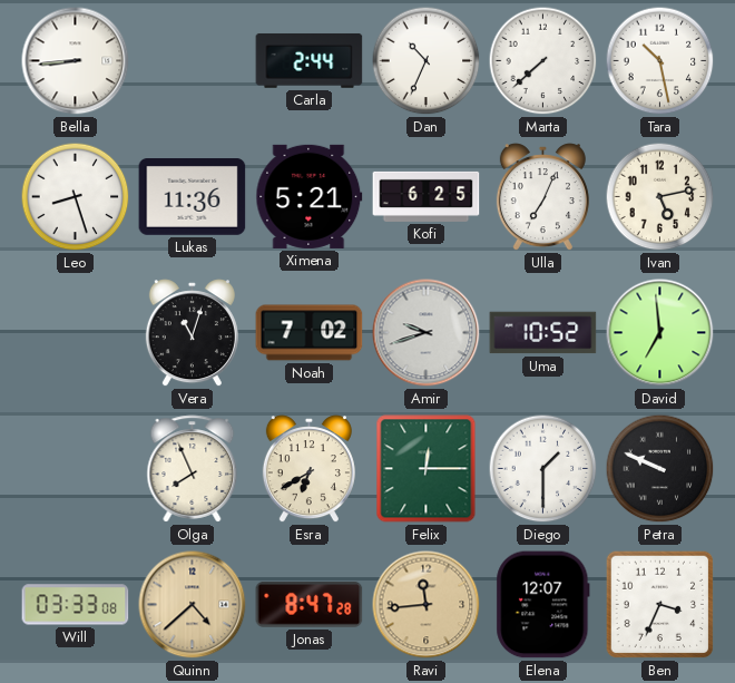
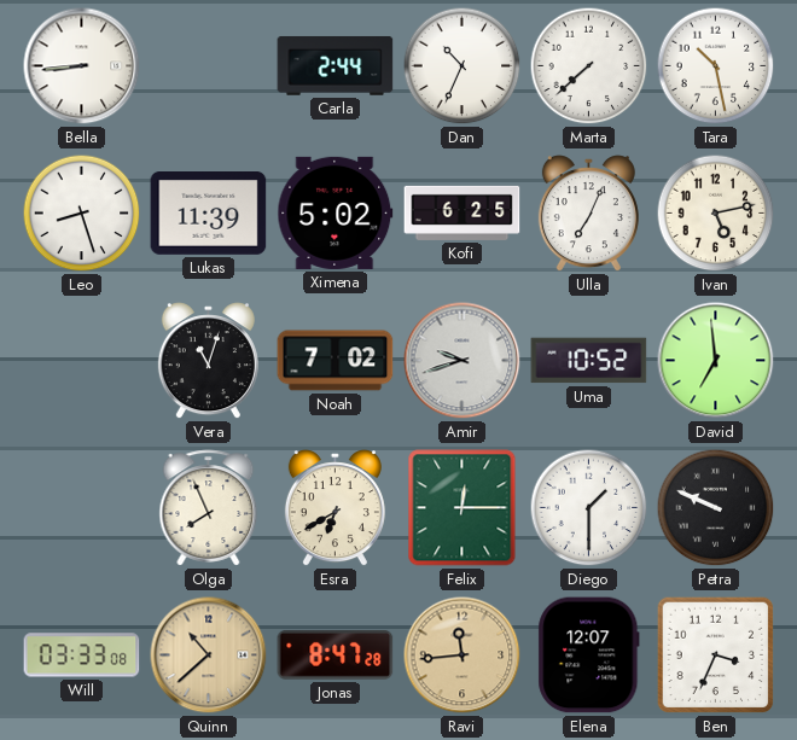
Lukas: 11:36 -> 11:39 (209, 214)
Ximena: 5:21 -> 5:02 (336, 212)
Quinn: 4:38 -> 10:38 (209, 655)
